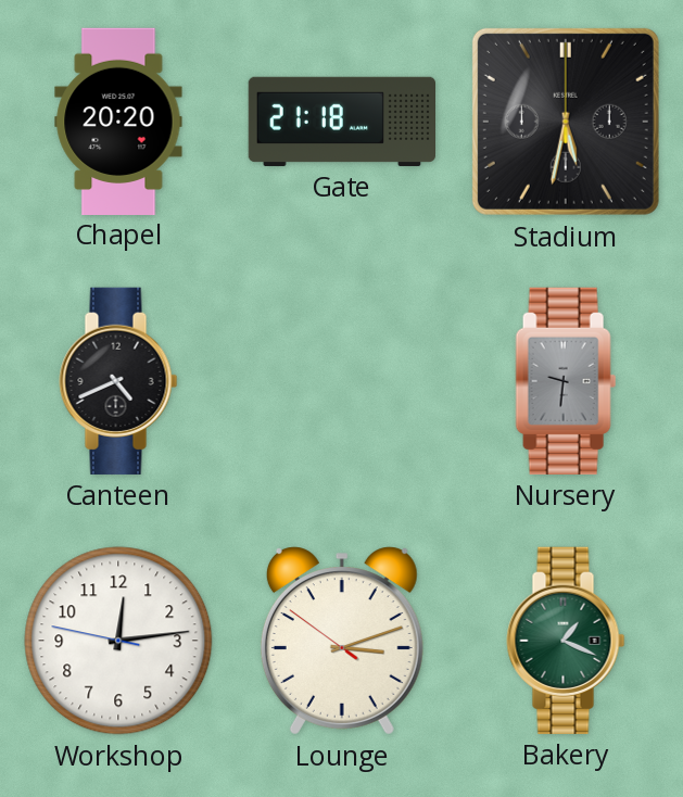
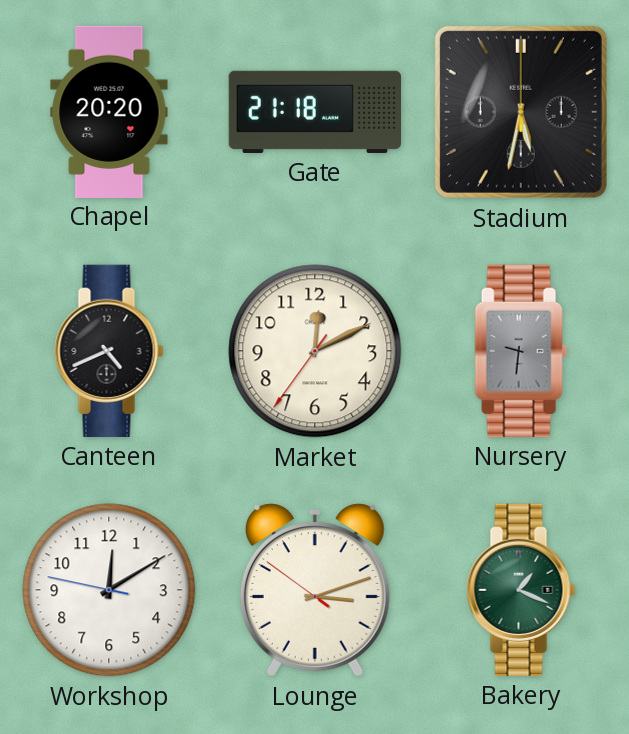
Market: none -> 12:10 (315, 351)
Workshop: 12:13 -> 12:09 (109, 590)
